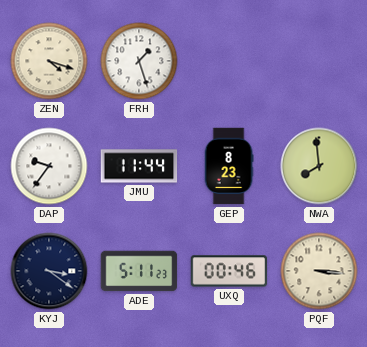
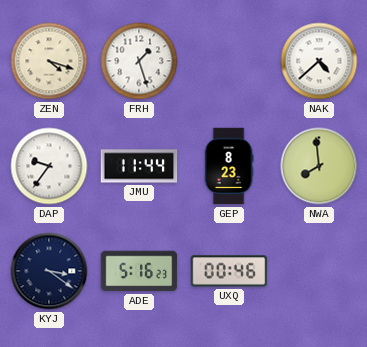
NAK: none -> 4:38 (319, 61)
ADE: 5:11 -> 5:16 (139, 271)
PQF: 3:16 -> none (319, 271)
